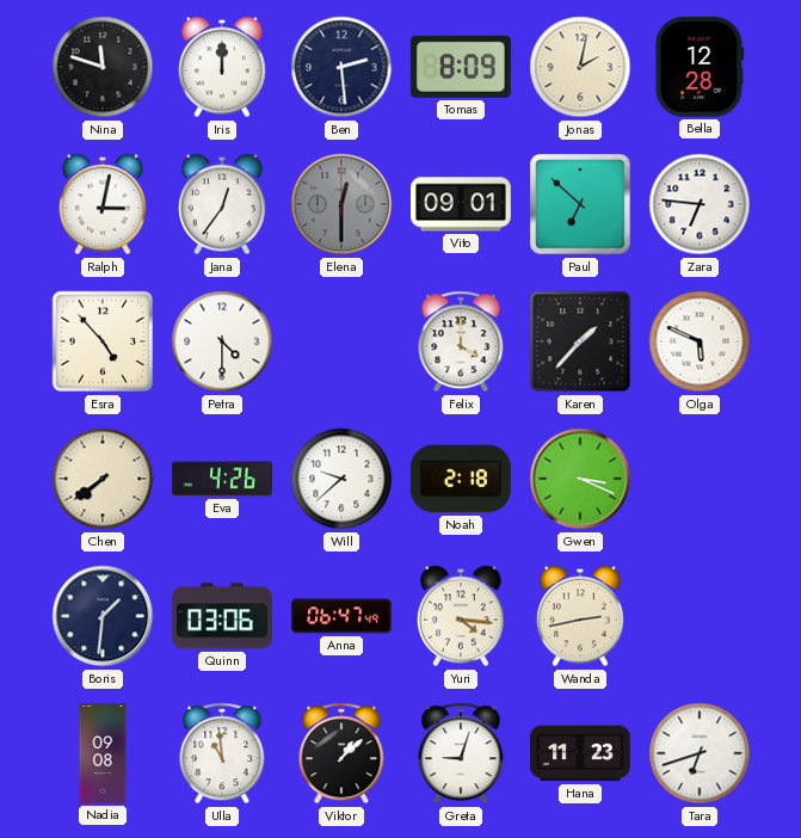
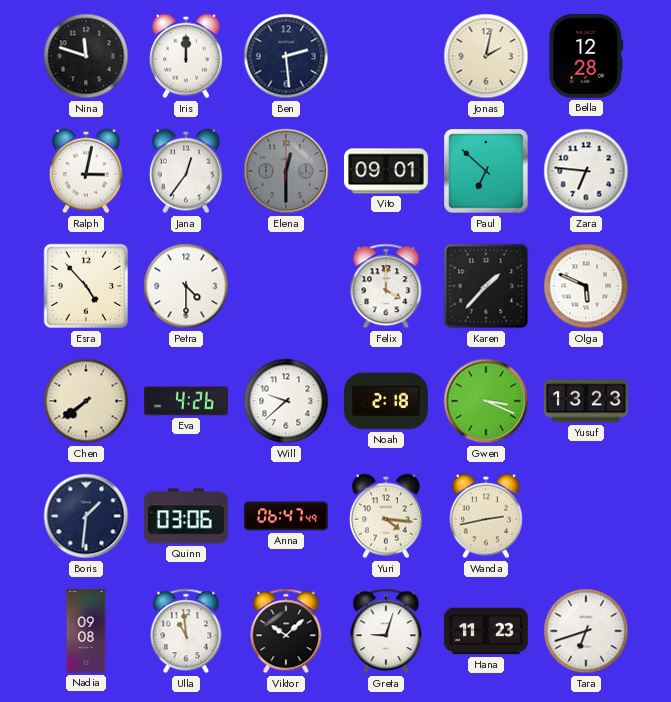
Tomas: 8:09 -> none (461, 67)
Yusuf: none -> 13:23 (586, 401)
Viktor: 1:08 -> 10:08 (286, 631)
